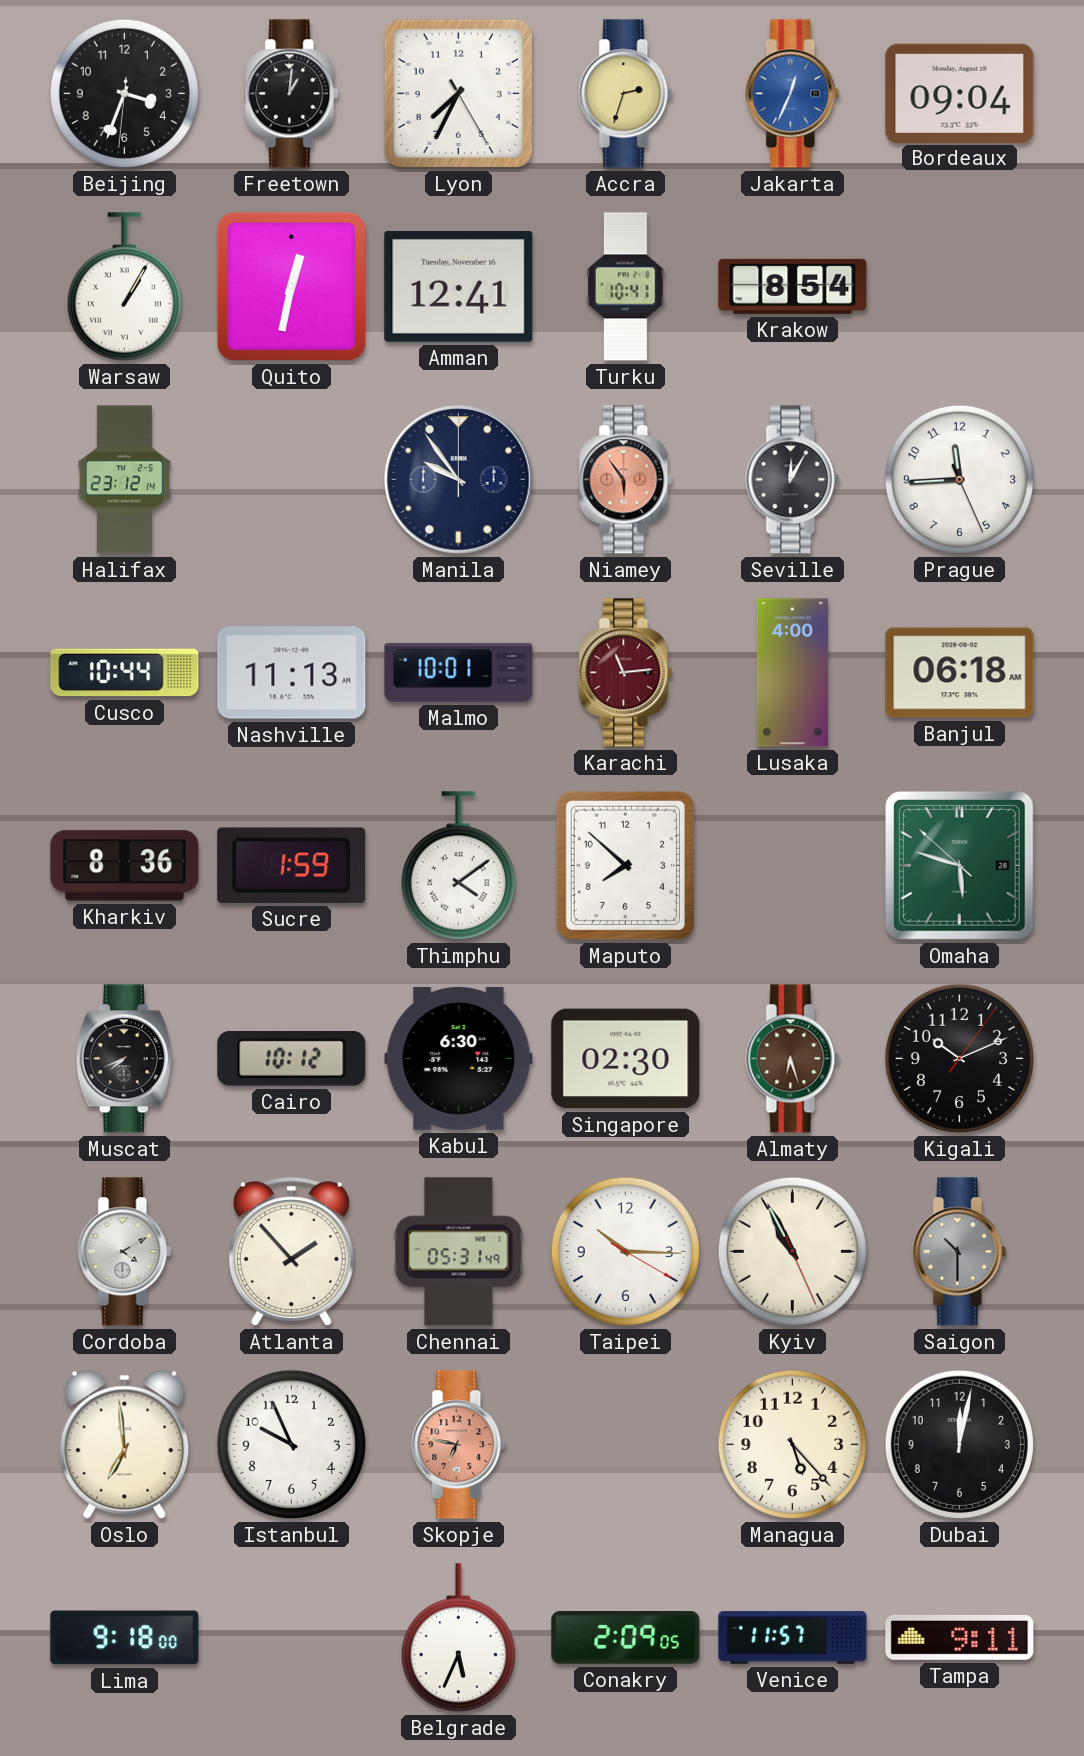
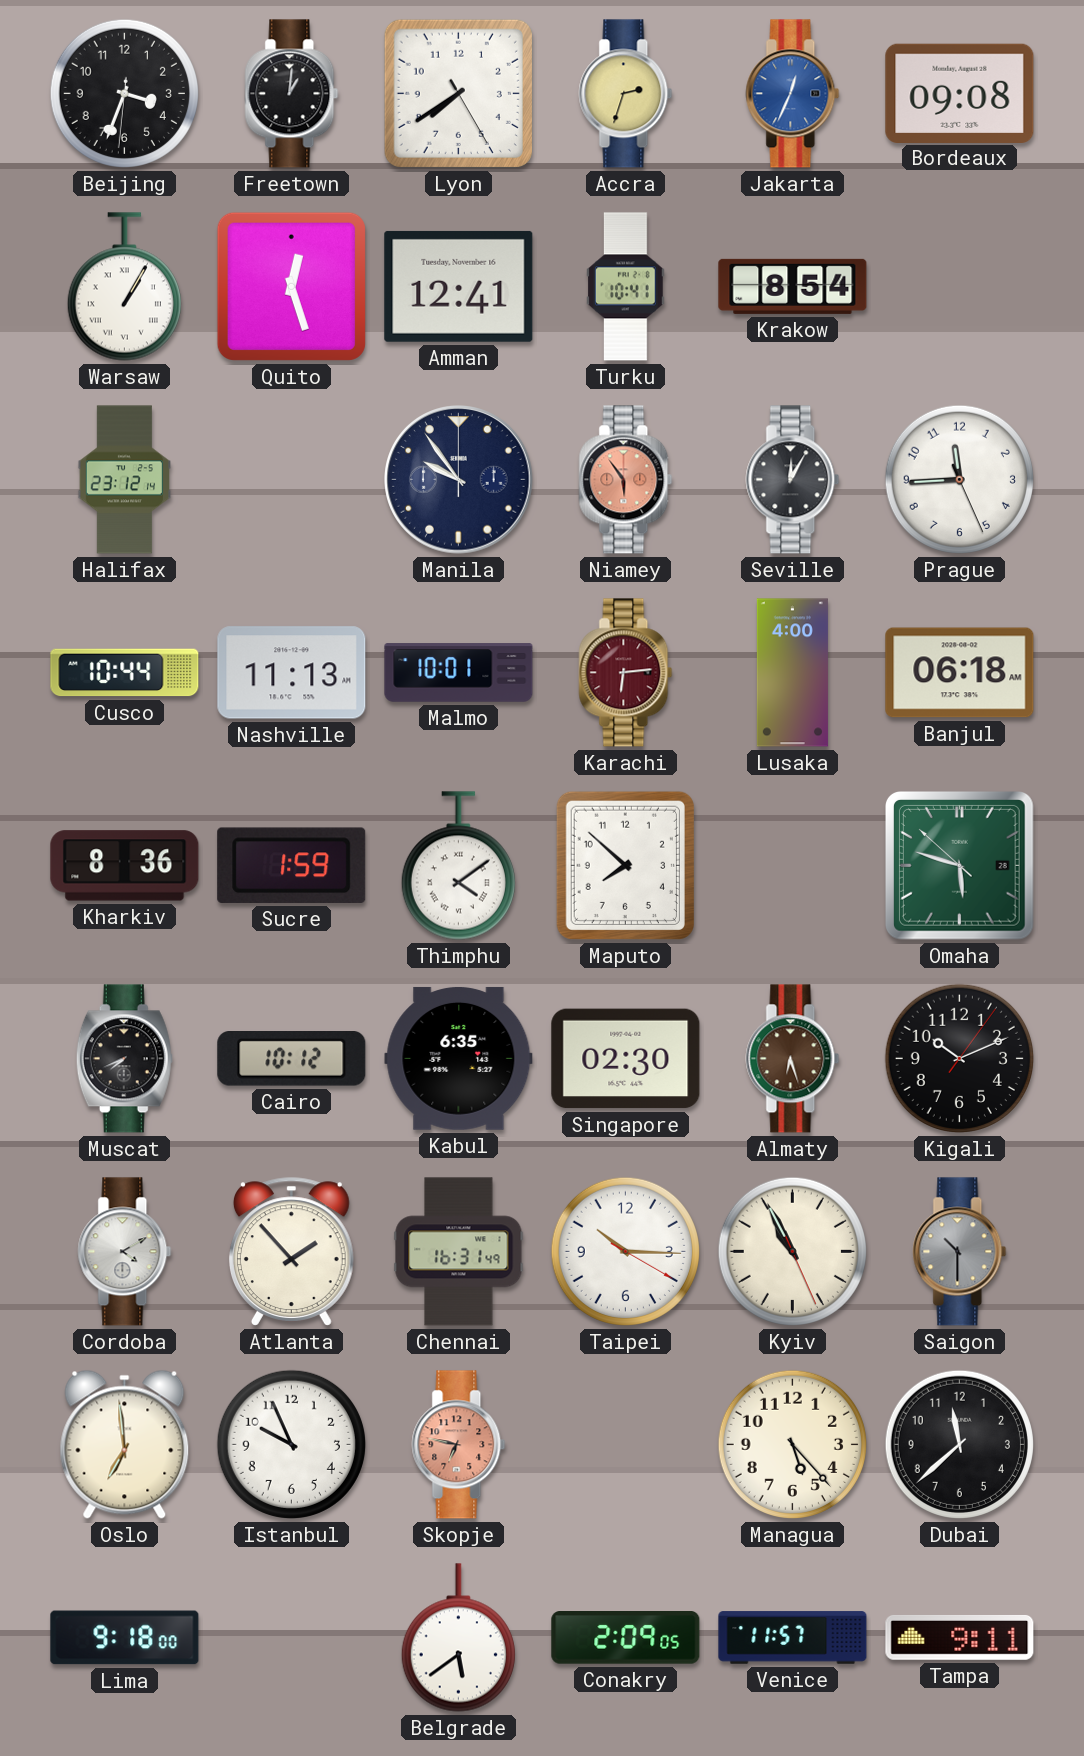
Lyon: 7:34 -> 7:39 (458, 93)
Bordeaux: 09:04 -> 09:08 (960, 93)
Quito: 12:32 -> 12:27 (291, 286)
Karachi: 11:14 -> 6:14 (626, 673)
Kabul: 6:30 -> 6:35 (459, 1058)
Chennai: 05:31 -> 16:31 (459, 1252)
Dubai: 12:02 -> 11:38 (959, 1444)
Belgrade: 5:34 -> 5:39 (458, 1638)
